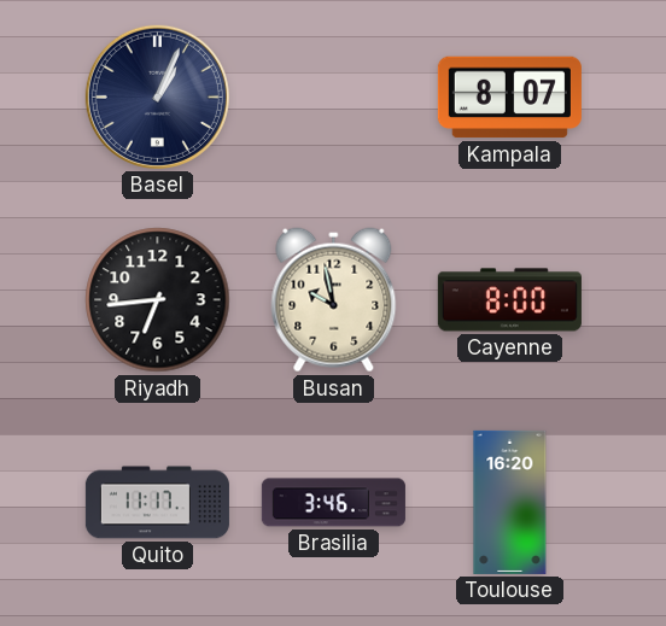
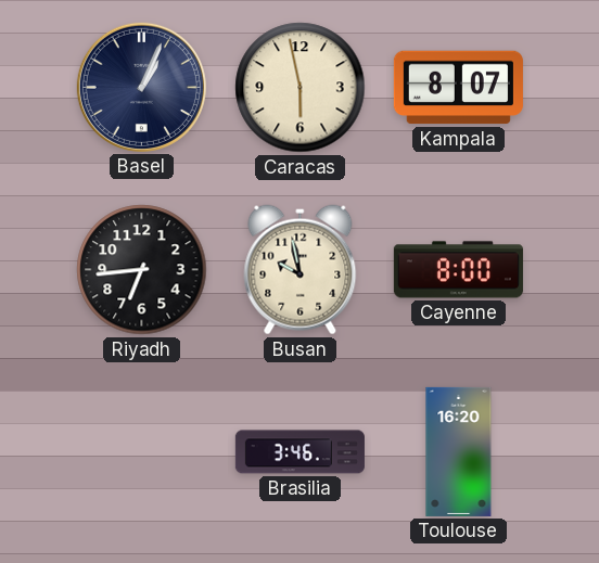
Caracas: none -> 5:58 (301, 88)
Quito: 11:17 -> none (157, 503)
